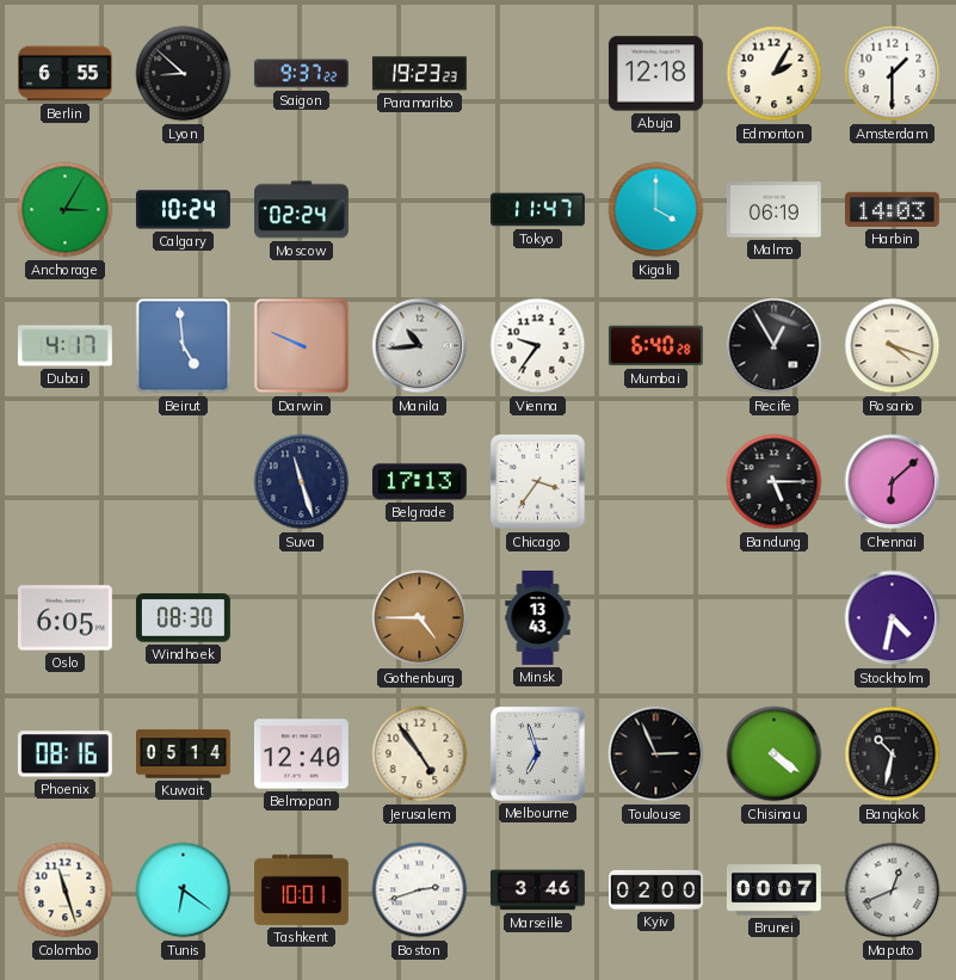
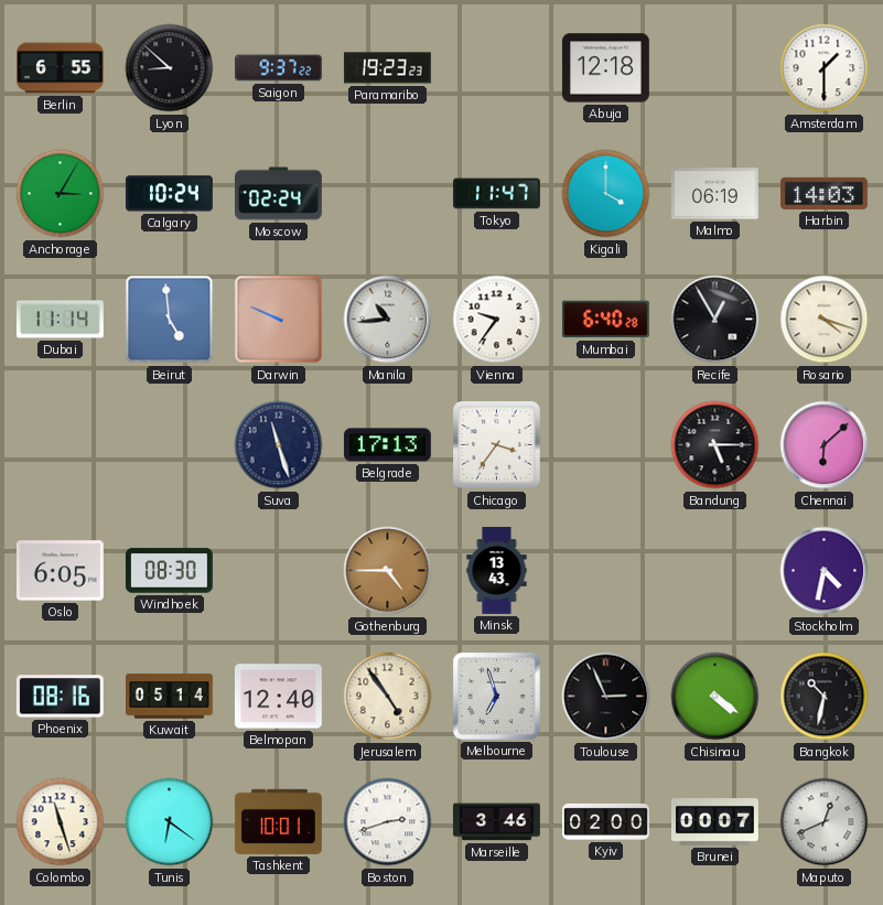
Edmonton: 2:05 -> none (775, 74)
Dubai: 4:17 -> 11:14 (60, 320)
